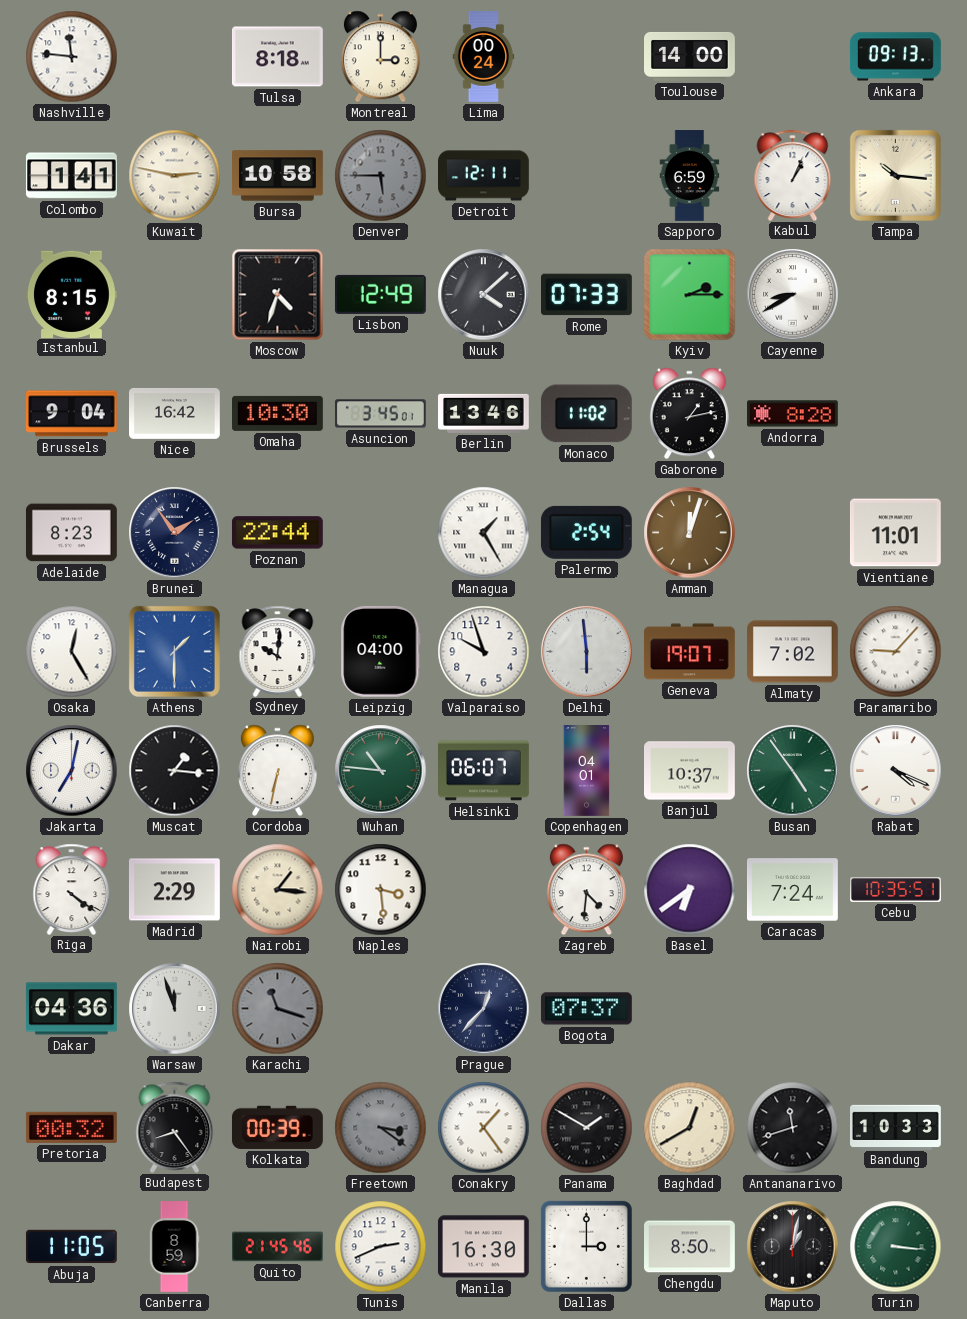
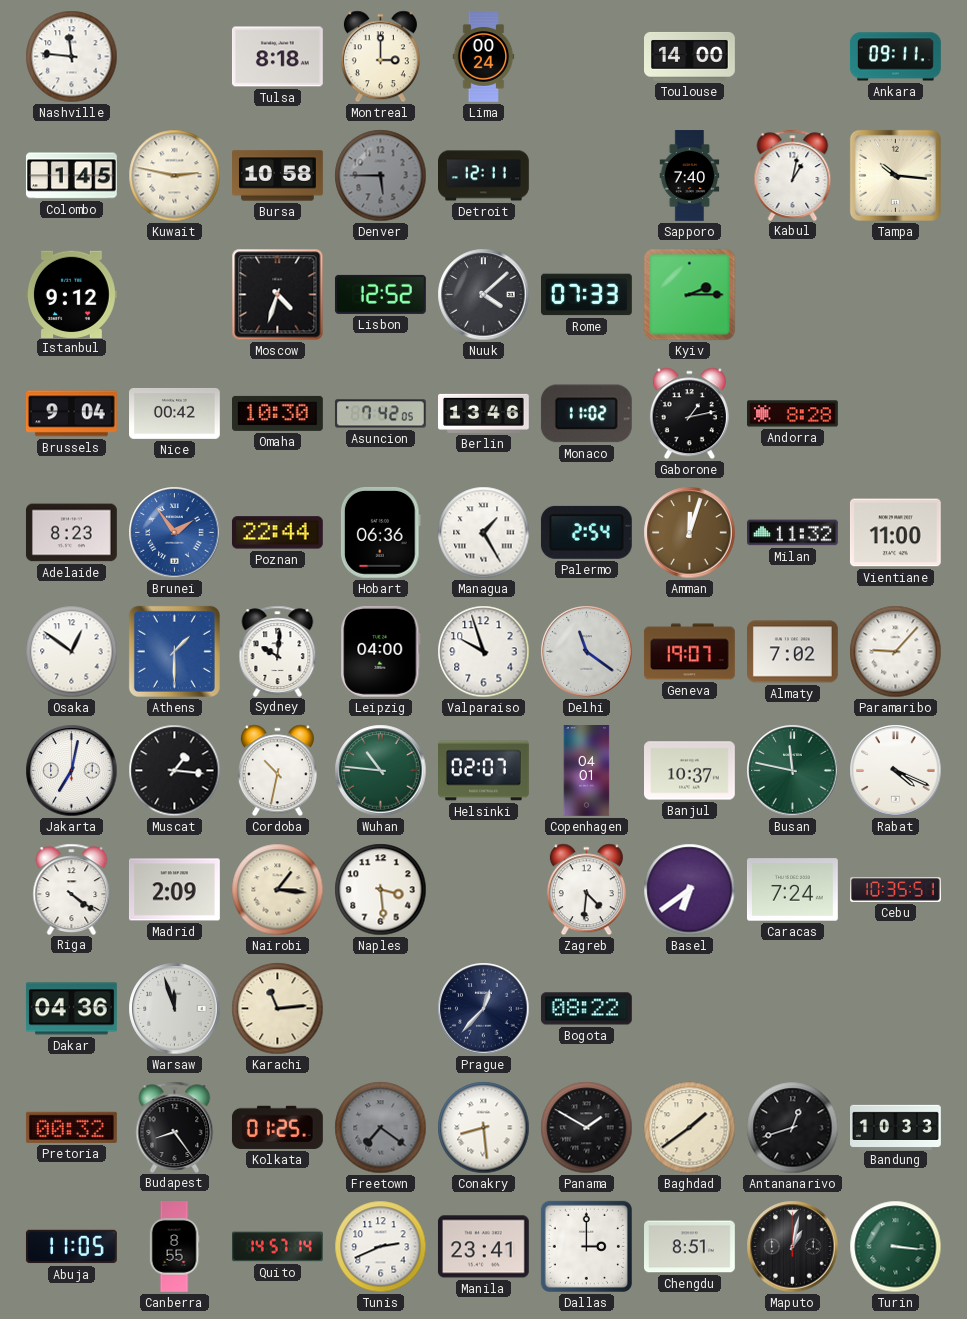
Ankara: 09:13 -> 09:11 (895, 57)
Colombo: 1:41 -> 1:45 (72, 176)
Sapporo: 6:59 -> 7:40 (690, 176)
Kabul: 1:04 -> 1:02 (793, 175)
Istanbul: 8:15 -> 9:12 (71, 294)
Lisbon: 12:49 -> 12:52 (380, 294)
Cayenne: 8:40 -> none (793, 295)
Nice: 16:42 -> 00:42 (175, 413)
Asuncion: 3:45 -> 7:42 (380, 414)
Brunei dial: navy -> blue (175, 533)
Hobart: none -> 06:36 (380, 532)
Milan: none -> 11:32 (793, 533)
Vientiane: 11:01 -> 11:00 (895, 533)
Osaka: 12:25 -> 12:51 (72, 652)
Delhi: 5:59 -> 11:21 (587, 652)
Cordoba: 6:32 -> 10:32 (277, 771)
Helsinki: 06:07 -> 02:07 (484, 771)
Busan: 4:54 -> 11:47 (793, 771)
Madrid: 2:29 -> 2:09 (174, 890)
Karachi: 11:18 -> 11:14 (278, 1009)
Karachi dial: grey -> cream (278, 1009)
Bogota: 07:37 -> 08:22 (586, 1009)
Kolkata: 00:39 -> 01:25 (277, 1127)
Freetown: 3:21 -> 7:21 (381, 1128)
Conakry: 1:24 -> 8:29 (484, 1128)
Baghdad: 12:40 -> 1:39 (690, 1128)
Antananarivo: 11:42 -> 12:42 (793, 1128)
Canberra: 8:59 -> 8:55 (174, 1247)
Quito: 21:45 -> 14:57 (278, 1247)
Manila: 16:30 -> 23:41 (483, 1247)
Chengdu: 8:50 -> 8:51 (690, 1247)
